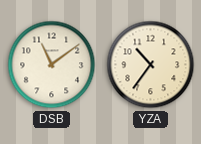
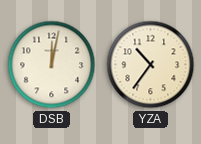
DSB: 11:09 -> 12:02 (52, 65)
